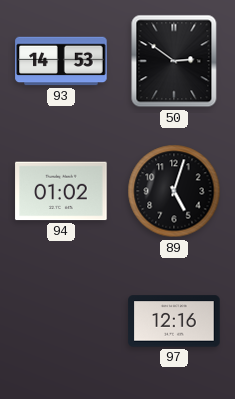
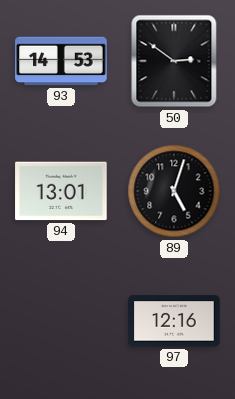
94: 01:02 -> 13:01 (61, 191)
